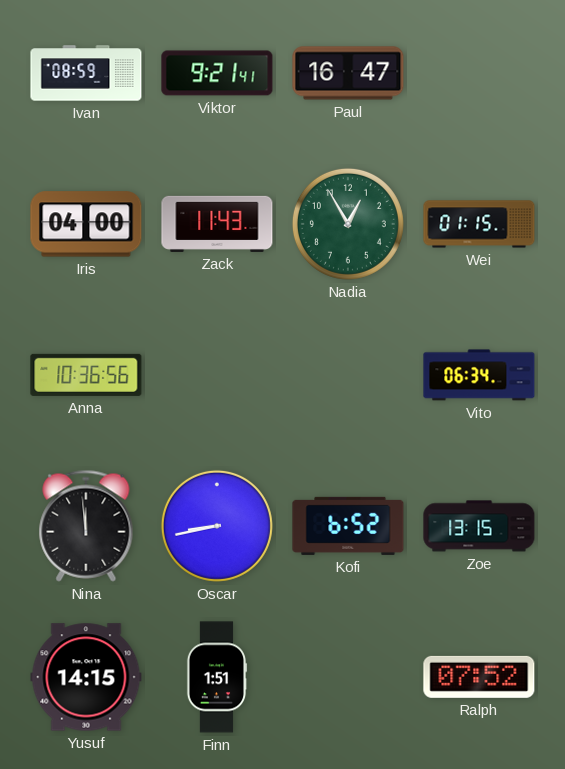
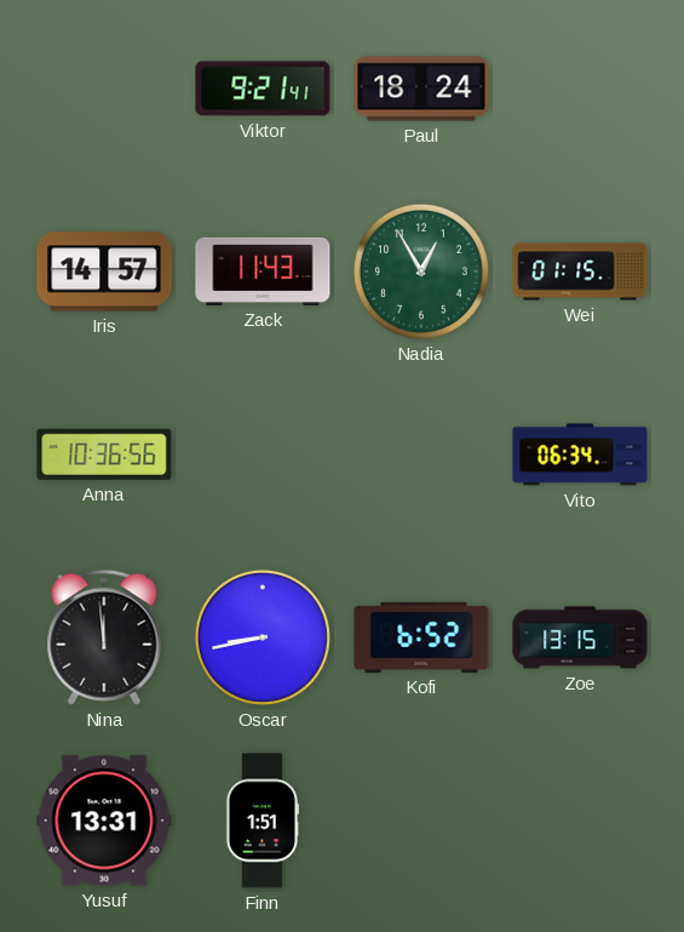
Ivan: 08:59 -> none (86, 73)
Paul: 16:47 -> 18:24 (421, 88)
Iris: 04:00 -> 14:57 (104, 271)
Yusuf: 14:15 -> 13:31 (104, 820)
Ralph: 07:52 -> none (479, 677)
